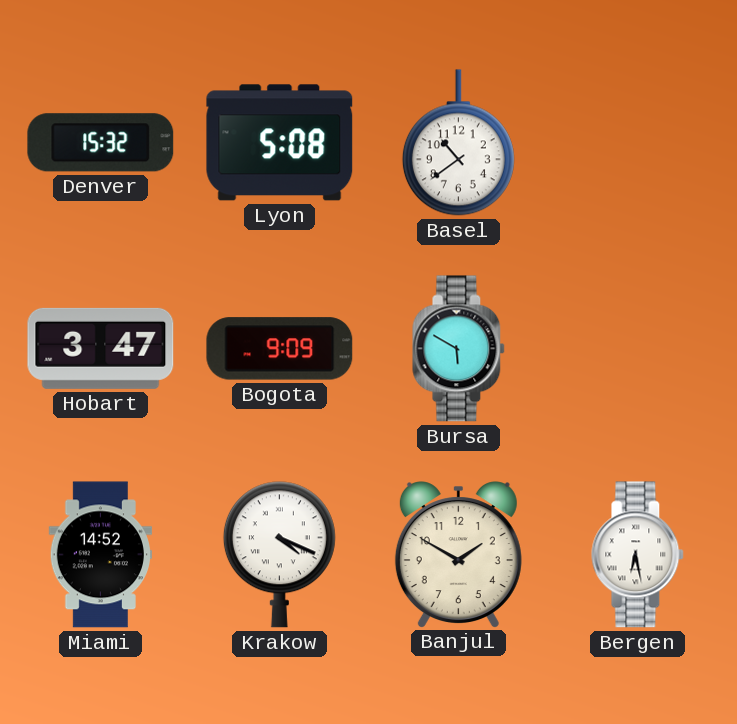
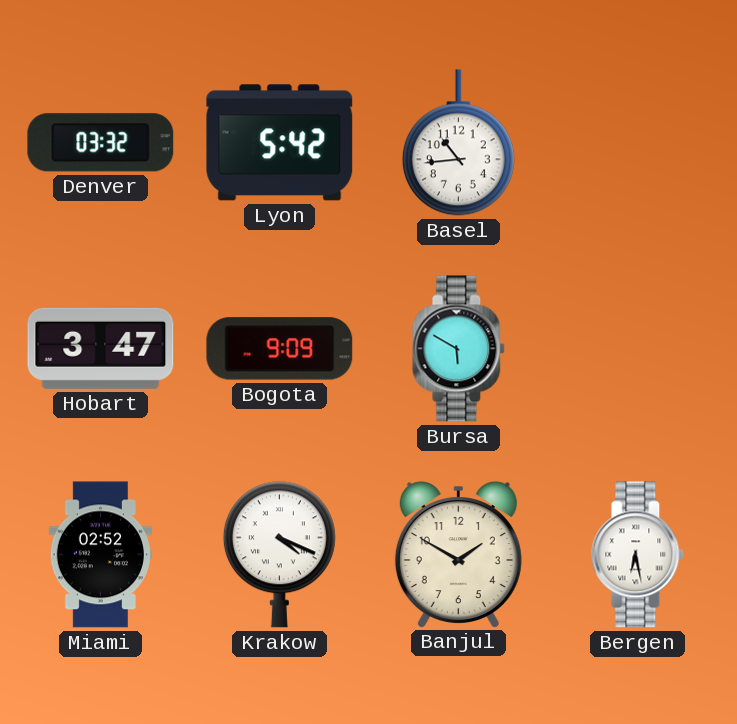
Denver: 15:32 -> 03:32 (101, 143)
Lyon: 5:08 -> 5:42 (280, 143)
Basel: 10:39 -> 10:44 (458, 143)
Miami: 14:52 -> 02:52 (100, 555)
